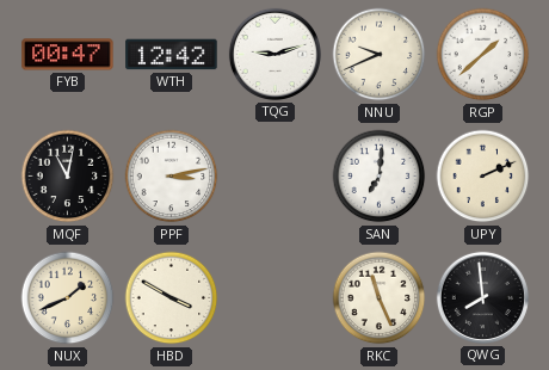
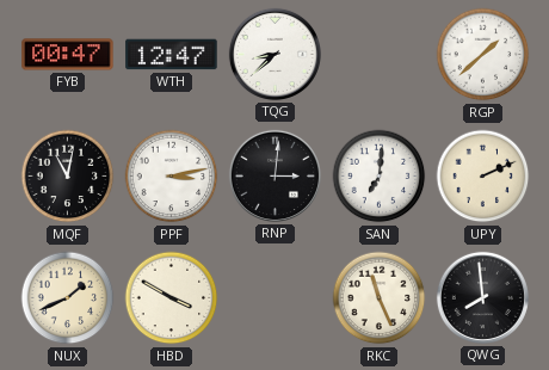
WTH: 12:42 -> 12:47 (172, 55)
TQG: 9:12 -> 8:38 (274, 54)
NNU: 9:41 -> none (380, 55)
RNP: none -> 3:01 (274, 175)
